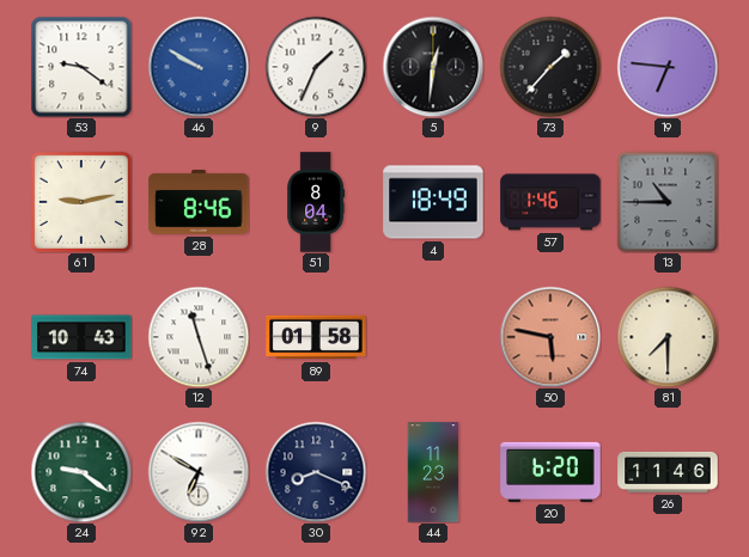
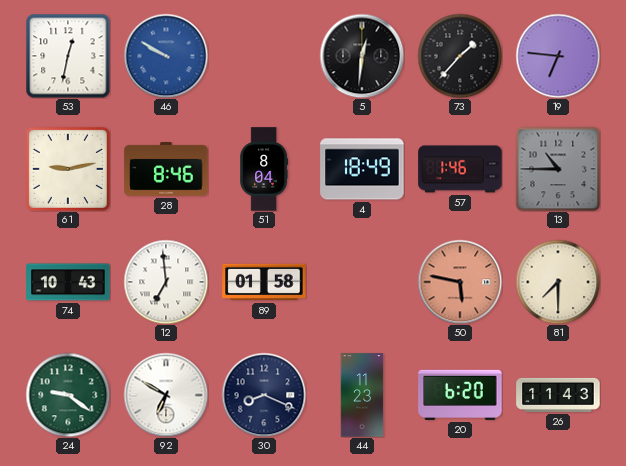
53: 9:21 -> 12:32 (68, 56)
9: 1:34 -> none (316, 67)
12: 11:27 -> 6:59 (166, 282)
26: 11:46 -> 11:43 (558, 395)
